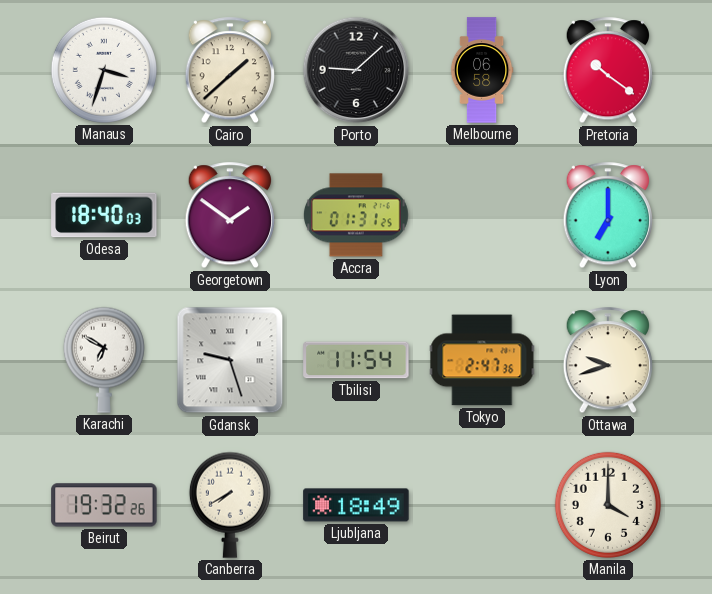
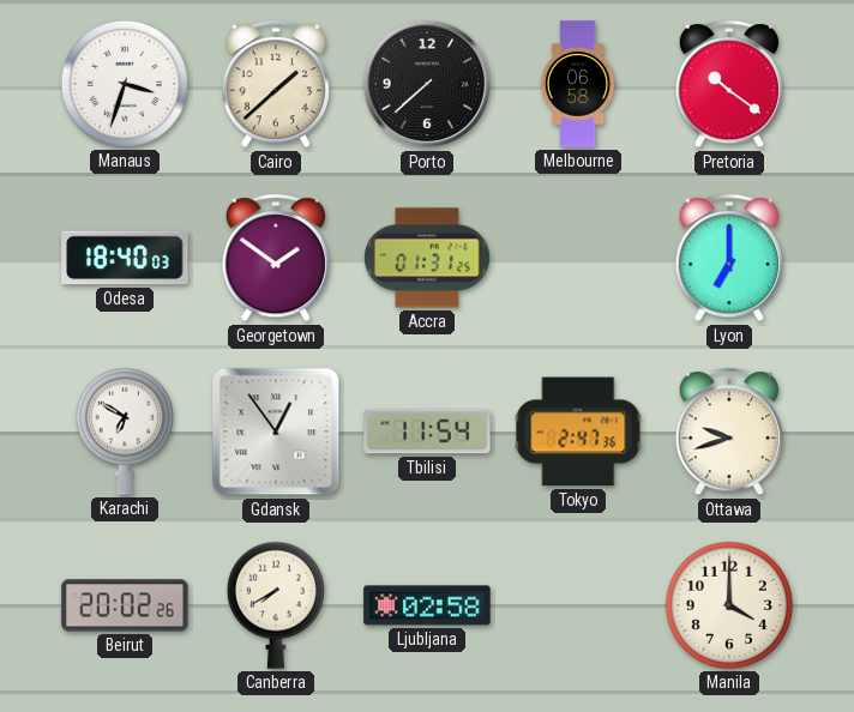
Porto: 9:08 -> 7:38 (427, 84)
Gdansk: 9:27 -> 12:54 (276, 432)
Beirut: 19:32 -> 20:02 (125, 605)
Ljubljana: 18:49 -> 02:58 (427, 605)
